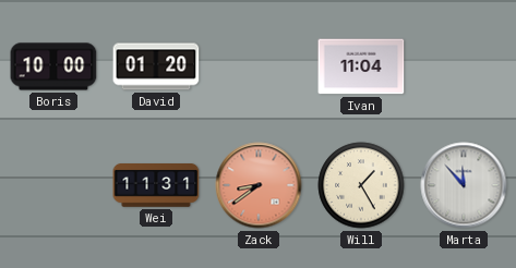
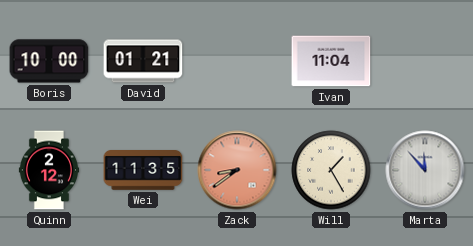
David: 01:20 -> 01:21 (143, 61)
Quinn: none -> 2:12 (48, 170)
Wei: 11:31 -> 11:35 (143, 171)
